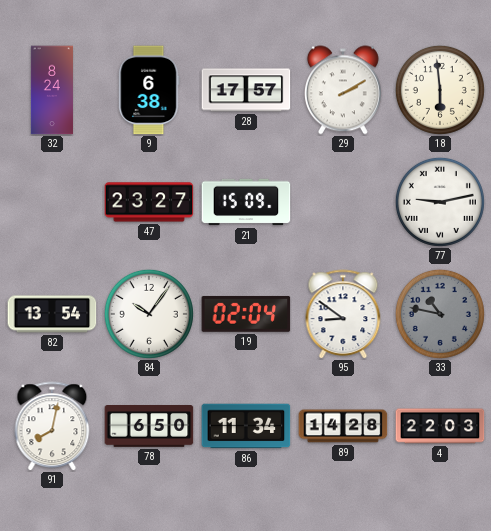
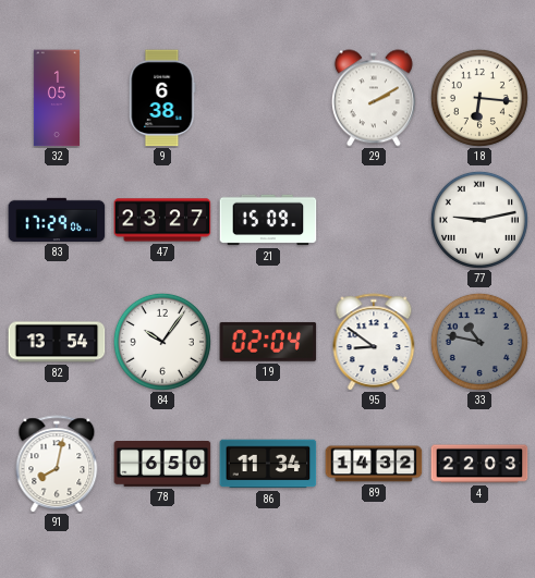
32: 8:24 -> 1:05 (57, 98)
28: 17:57 -> none (246, 90)
18: 5:59 -> 6:16 (479, 98)
83: none -> 17:29 (57, 220)
89: 14:28 -> 14:32 (374, 464)
